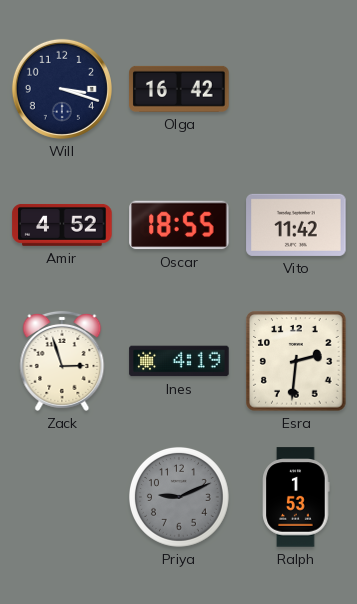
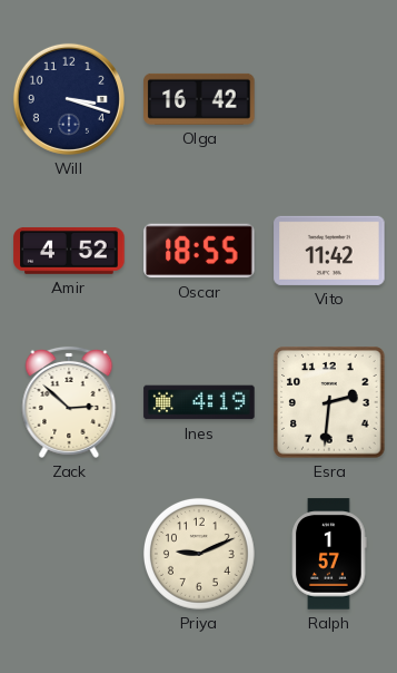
Zack: 2:57 -> 2:52 (69, 402)
Priya dial: grey -> cream (199, 554)
Ralph: 1:53 -> 1:57 (329, 554)
